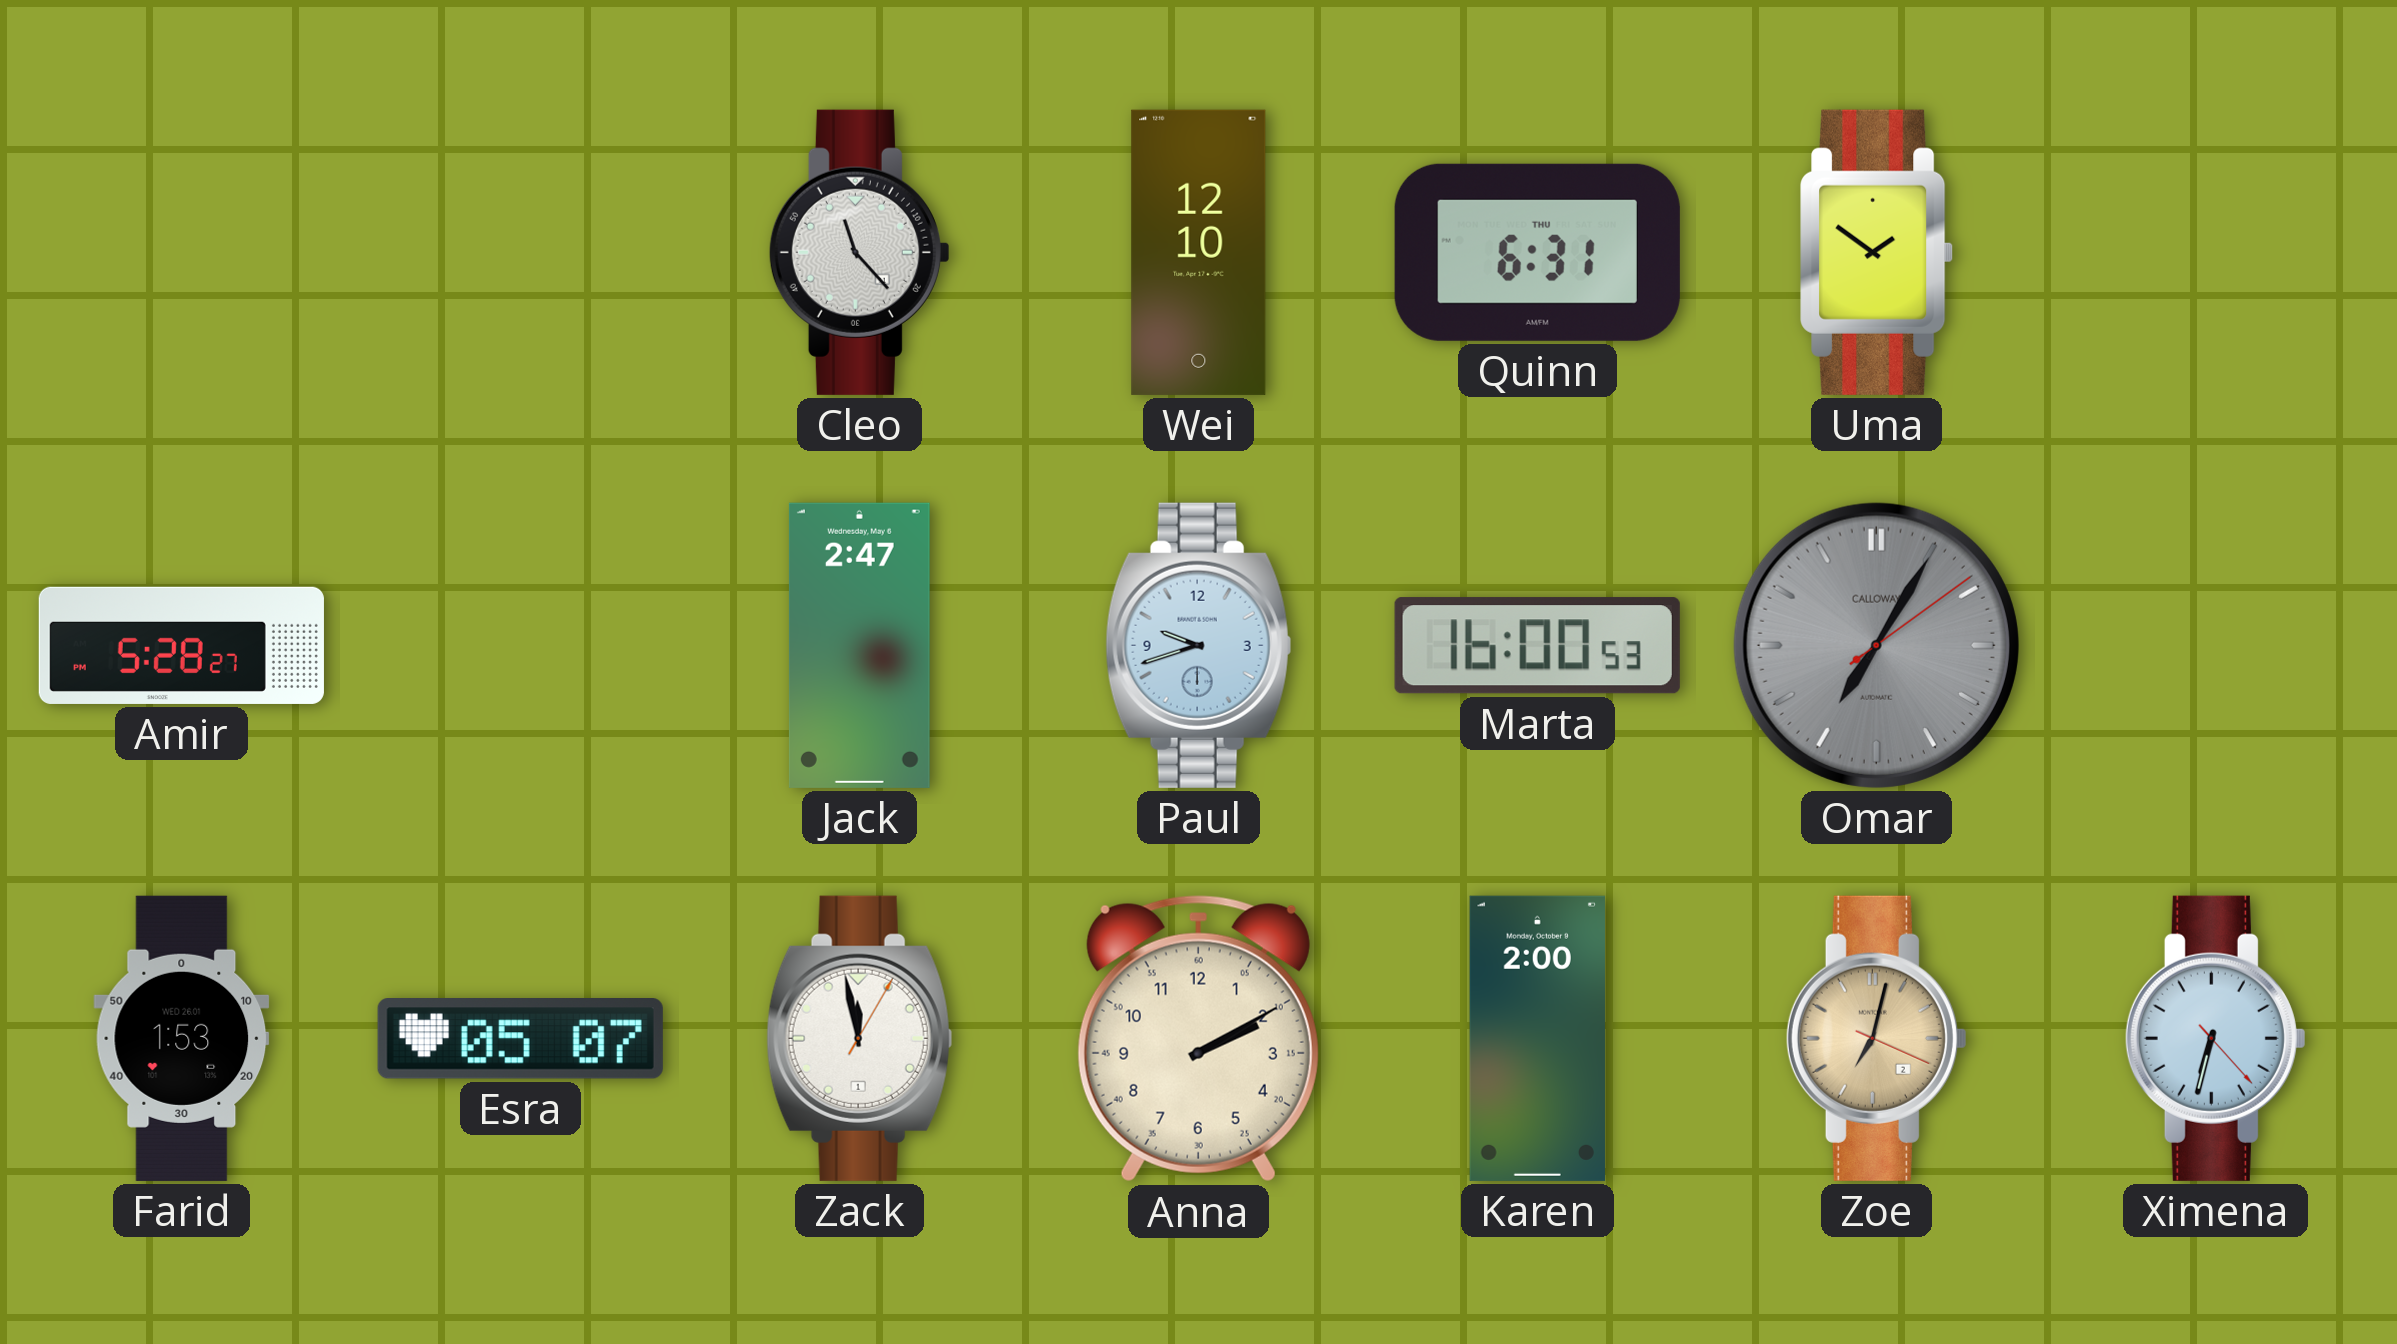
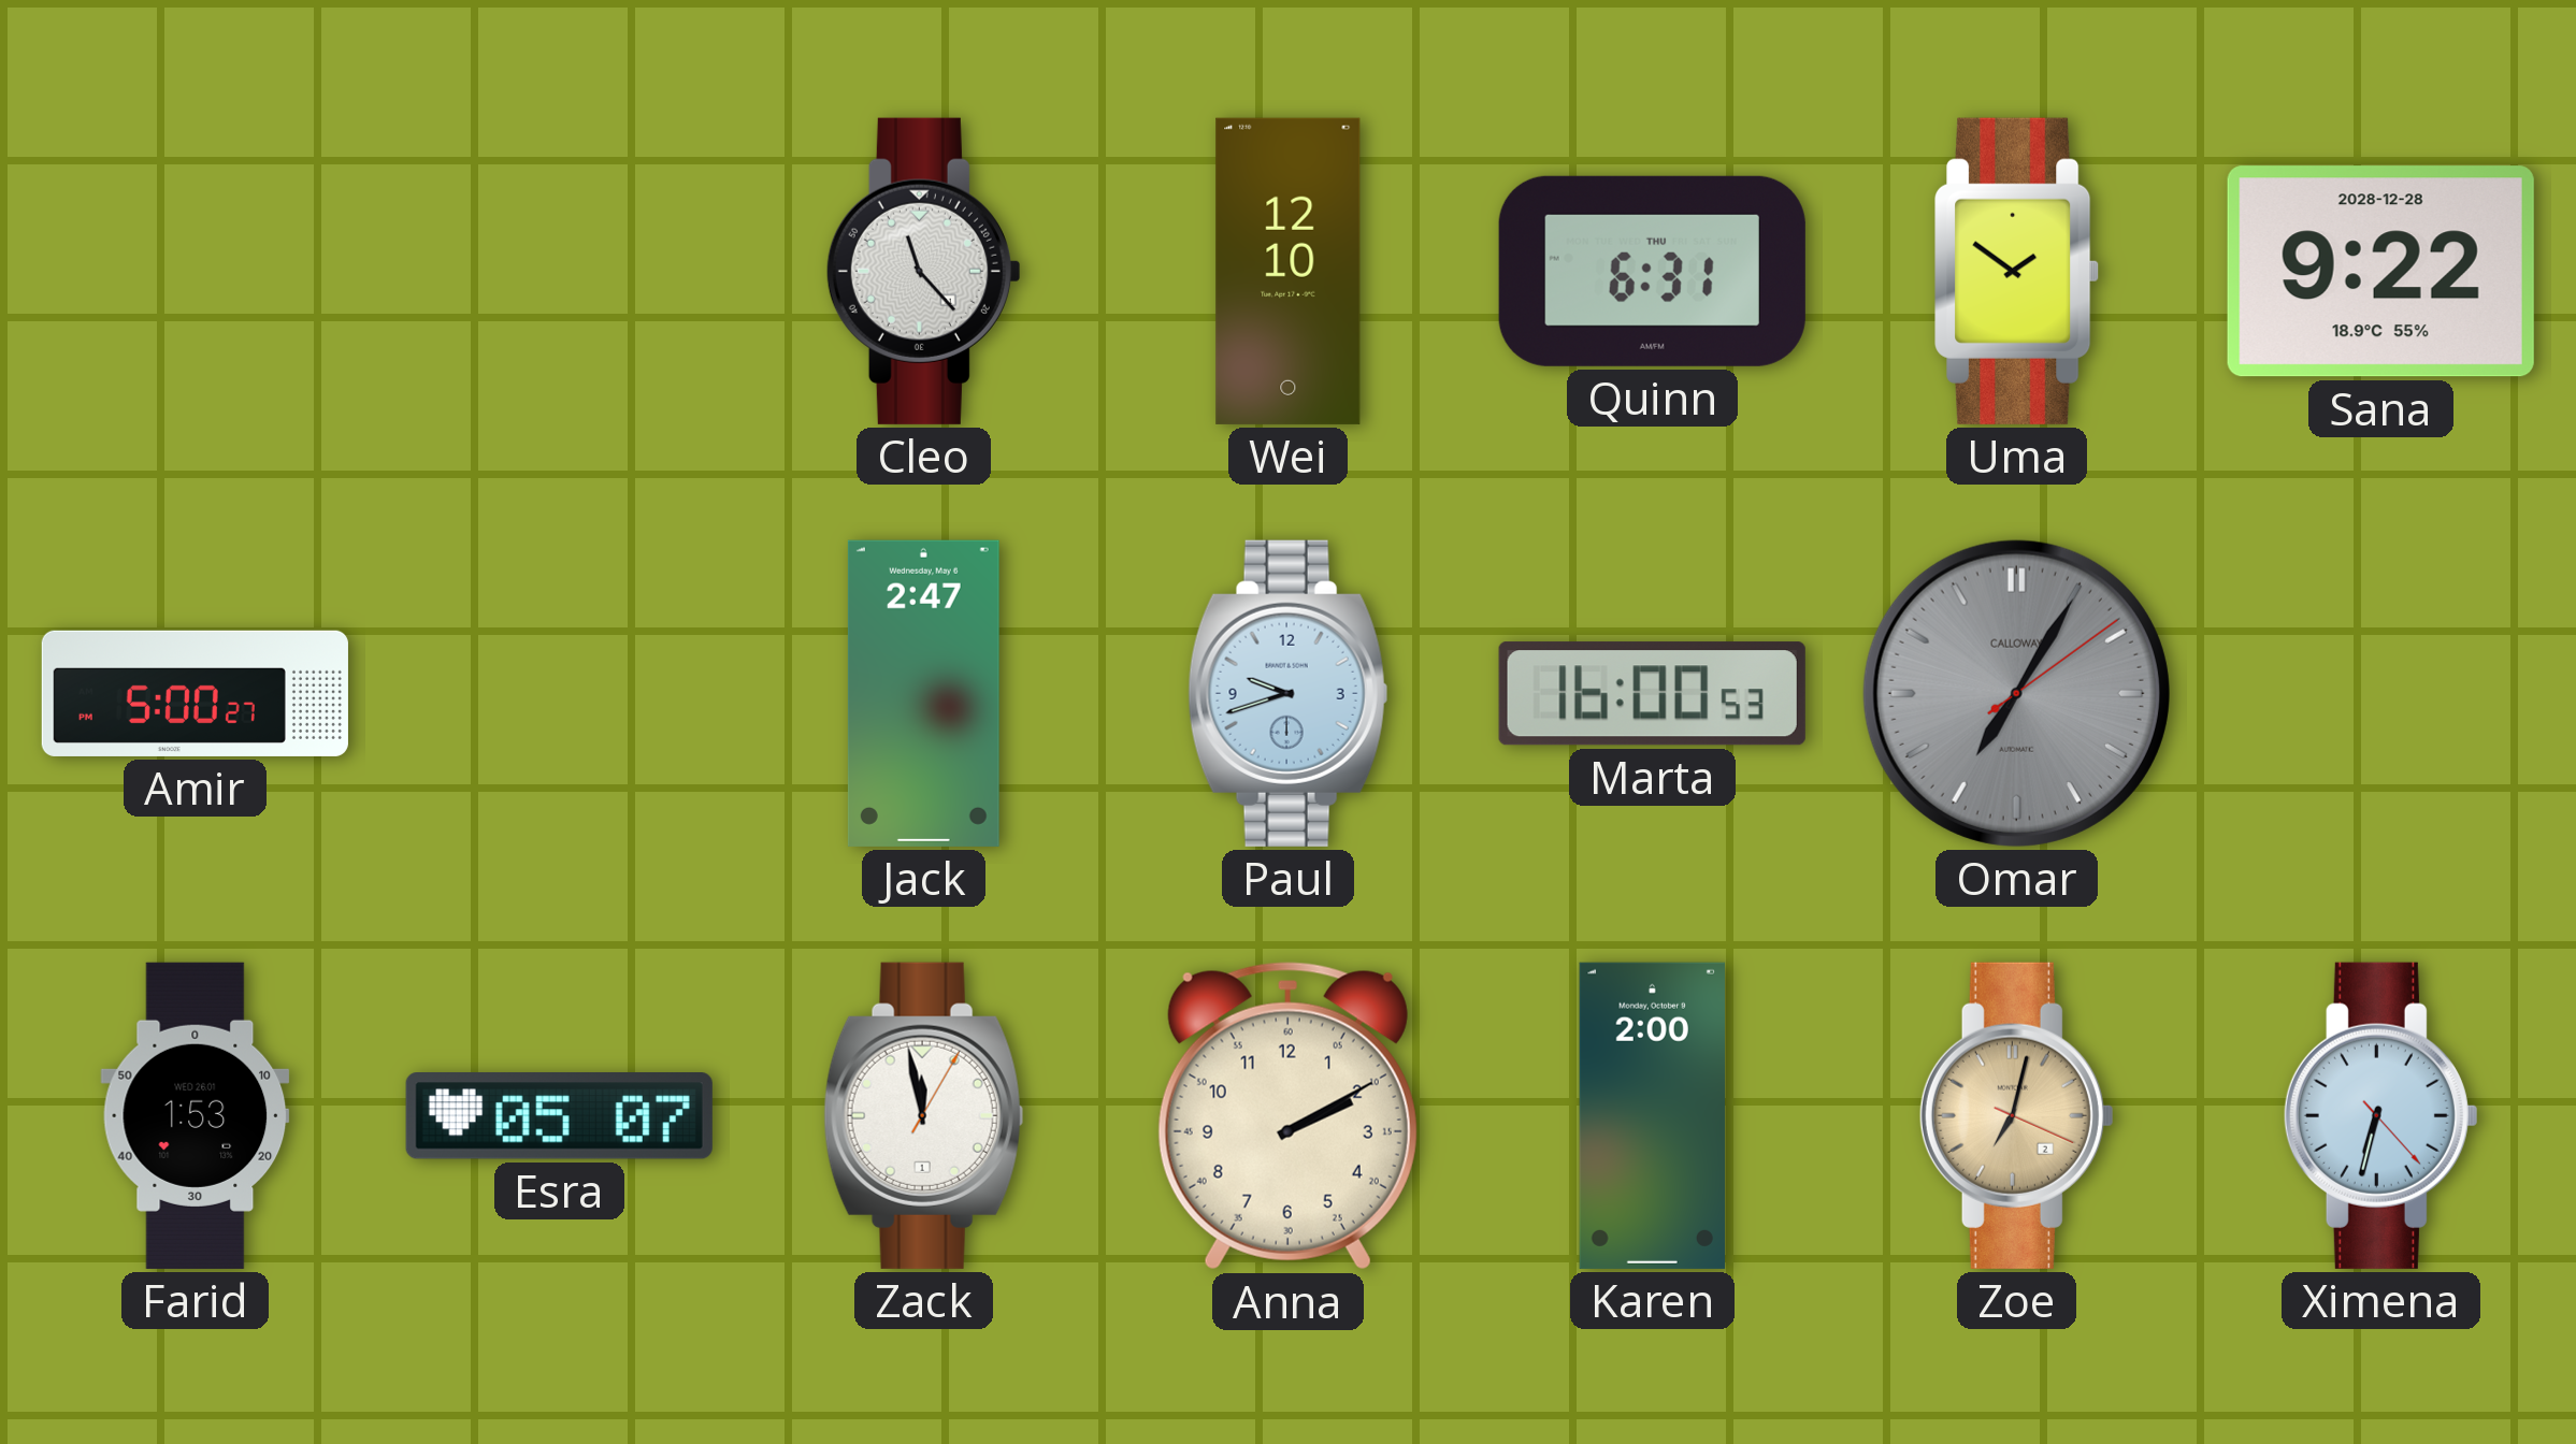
Sana: none -> 9:22 (2380, 272)
Amir: 5:28 -> 5:00 (195, 693)
